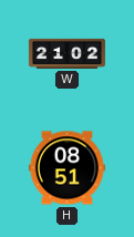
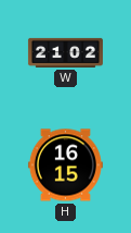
H: 08:51 -> 16:15 (65, 165)
